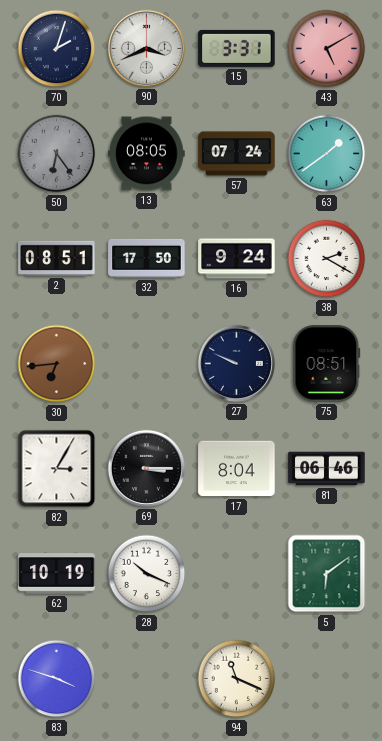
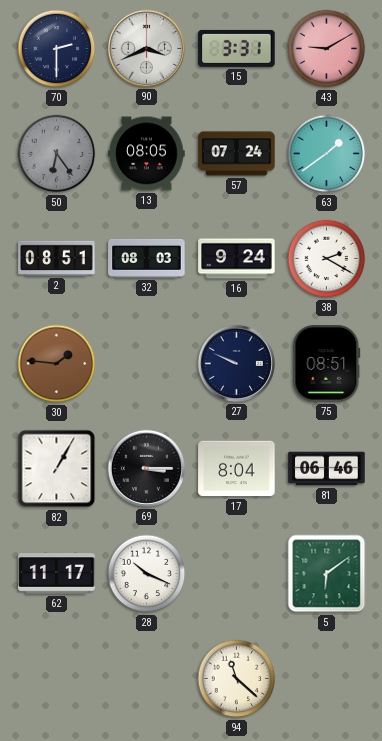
70: 2:03 -> 2:30 (57, 49)
43: 5:10 -> 9:10 (327, 49)
32: 17:50 -> 08:03 (147, 258)
30: 6:44 -> 1:46 (57, 364)
82: 3:05 -> 1:05 (57, 469)
62: 10:19 -> 11:17 (57, 574)
83: 3:48 -> none (57, 679)
94: 11:19 -> 11:22 (237, 679)
